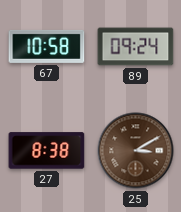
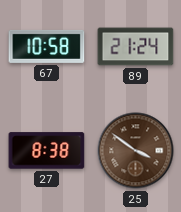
89: 09:24 -> 21:24 (136, 47)
25: 3:10 -> 3:51 (136, 151)
